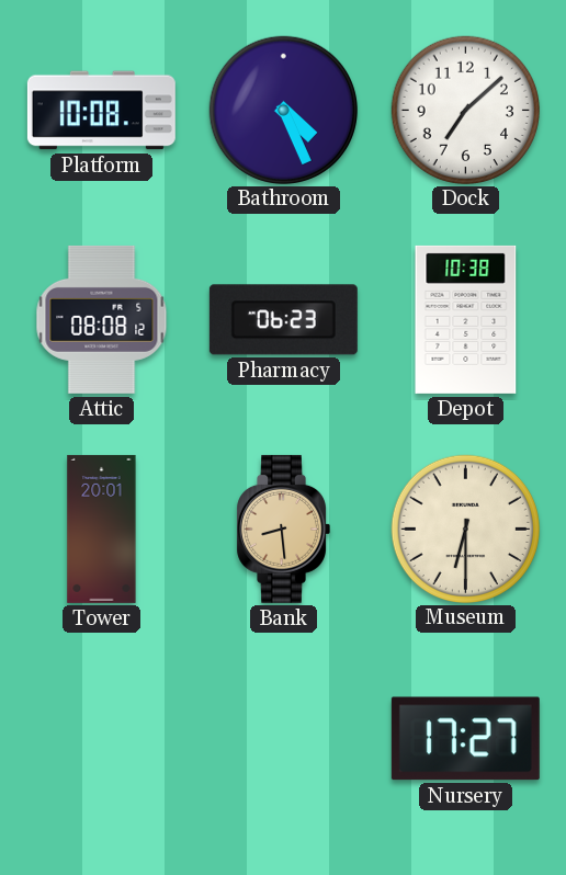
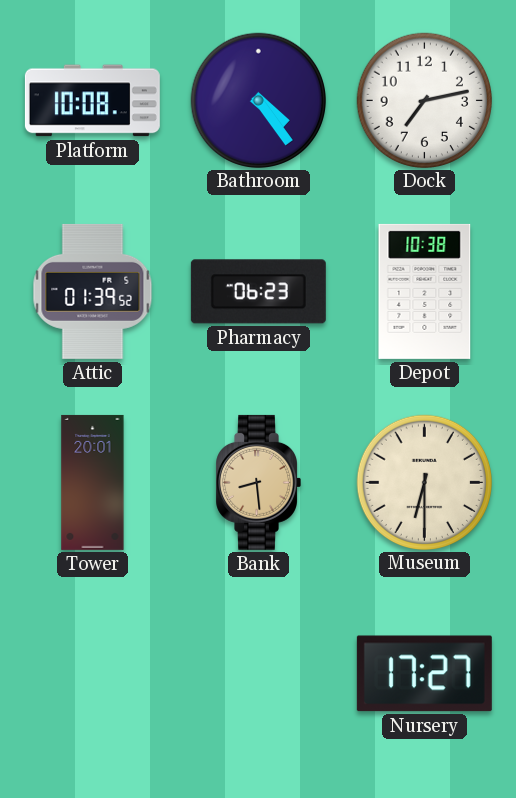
Bathroom: 4:26 -> 4:24 (258, 100)
Dock: 7:08 -> 7:13 (424, 100)
Attic: 08:08 -> 01:39 (93, 291)
